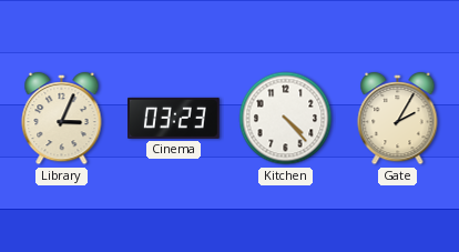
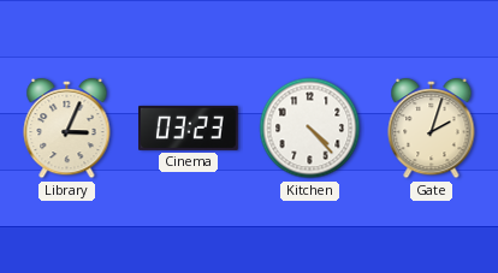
Gate: 2:05 -> 2:03 (432, 129)
